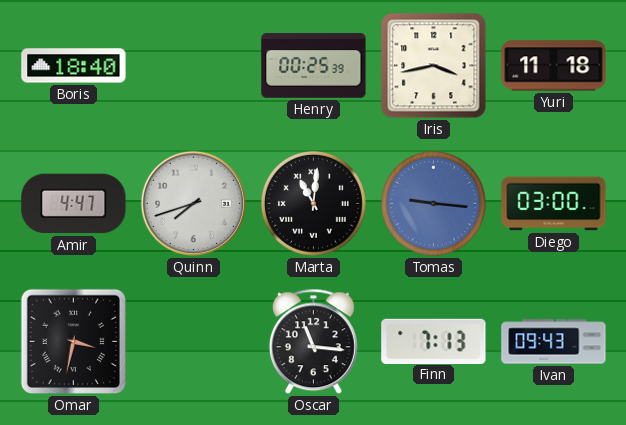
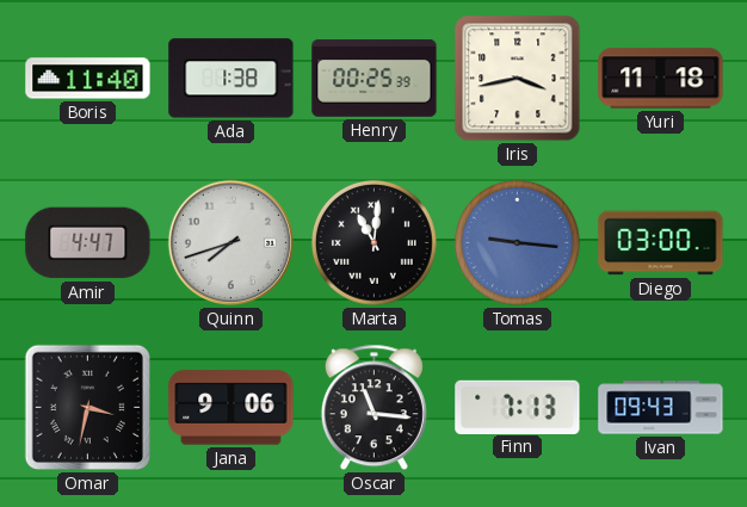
Boris: 18:40 -> 11:40 (88, 79)
Ada: none -> 1:38 (231, 79)
Jana: none -> 9:06 (231, 408)
